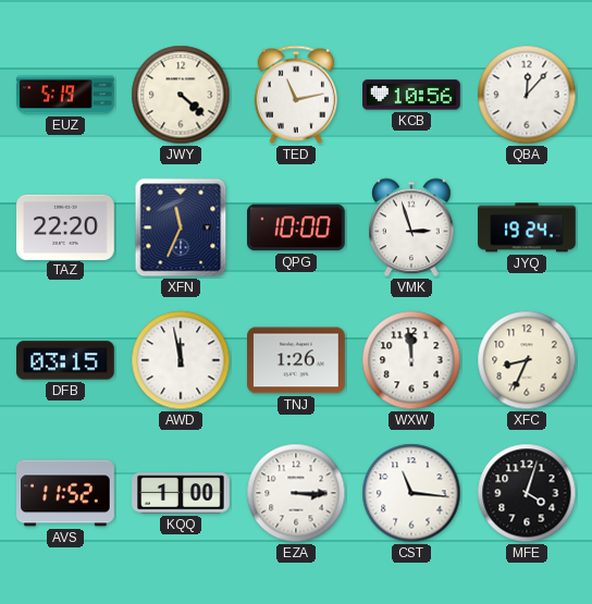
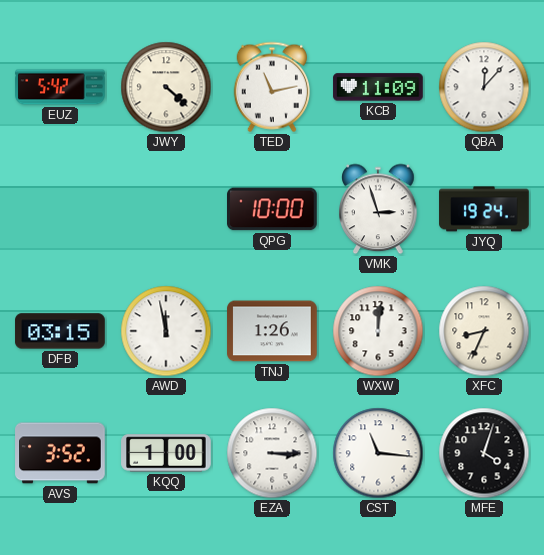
EUZ: 5:19 -> 5:42 (60, 87)
KCB: 10:56 -> 11:09 (378, 87)
TAZ: 22:20 -> none (65, 226)
XFN: 11:34 -> none (181, 227)
WXW: 11:59 -> 12:01 (378, 331)
AVS: 11:52 -> 3:52 (60, 453)
